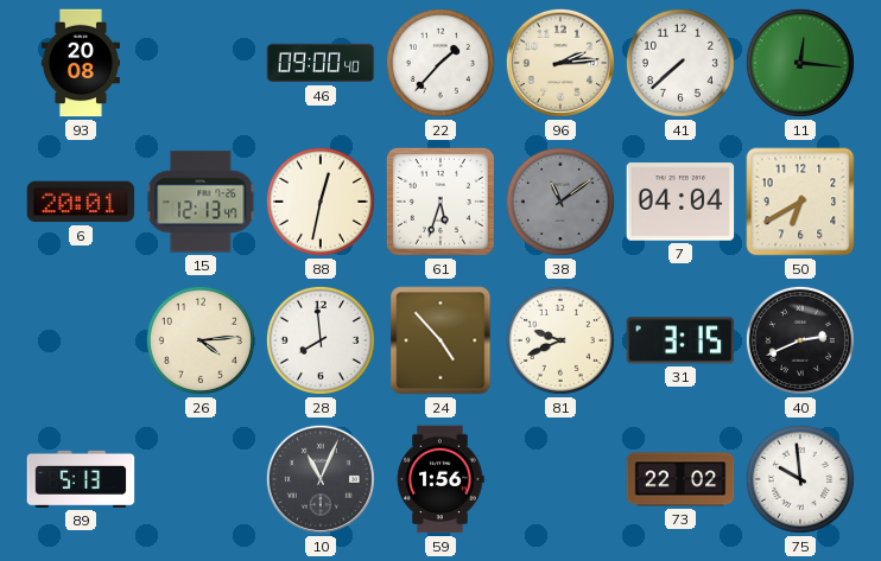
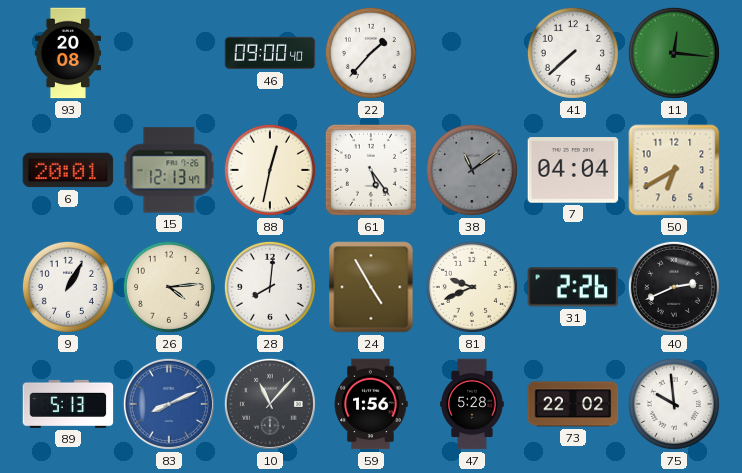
96: 2:14 -> none (560, 63)
61: 5:33 -> 5:24 (371, 170)
9: none -> 1:05 (68, 287)
28: 7:59 -> 8:01 (270, 287)
24: 4:53 -> 4:55 (371, 287)
31: 3:15 -> 2:26 (573, 287)
83: none -> 8:11 (169, 404)
10: 11:04 -> 11:07 (270, 404)
47: none -> 5:28 (472, 404)
